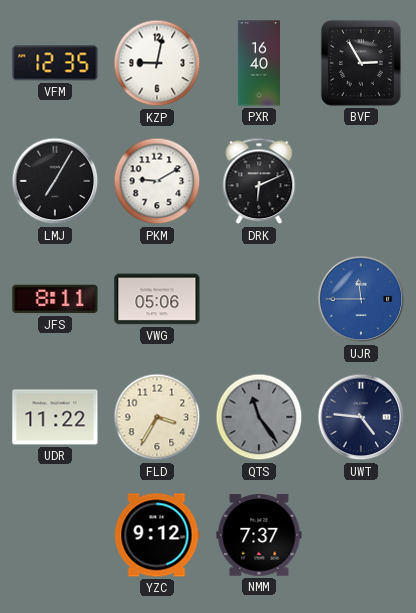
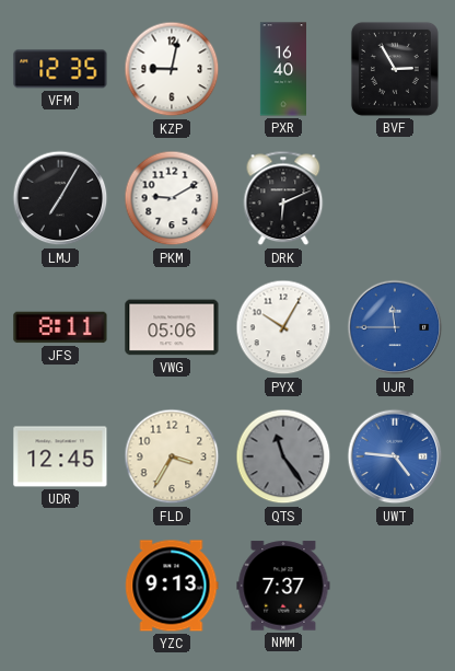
PYX: none -> 10:05 (283, 327)
UDR: 11:22 -> 12:45 (60, 456)
UWT dial: navy -> blue (395, 456)
YZC: 9:12 -> 9:13 (172, 586)
